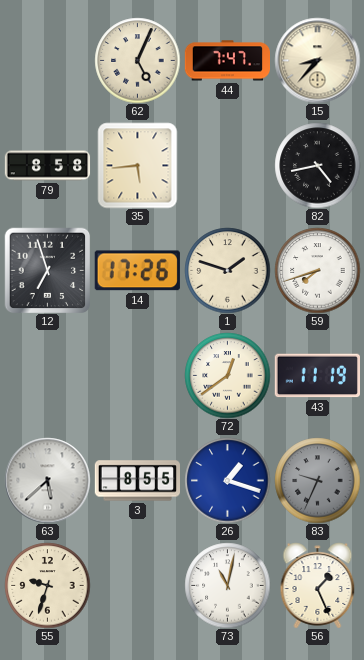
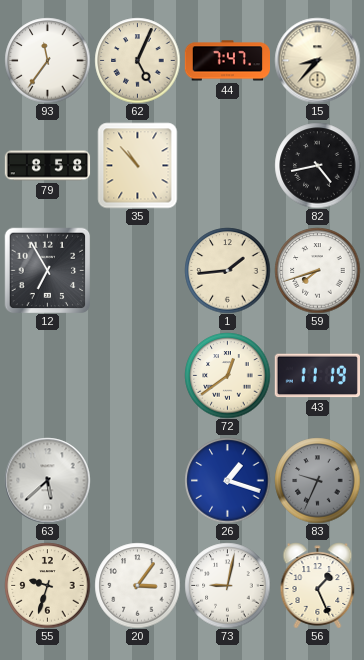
93: none -> 11:36 (47, 60)
35: 5:44 -> 10:53 (138, 165)
12: 6:57 -> 6:55 (47, 270)
14: 17:26 -> none (137, 271)
1: 1:48 -> 1:44 (227, 270)
3: 8:55 -> none (137, 481)
20: none -> 3:06 (137, 585)
73: 11:02 -> 9:02 (227, 585)
